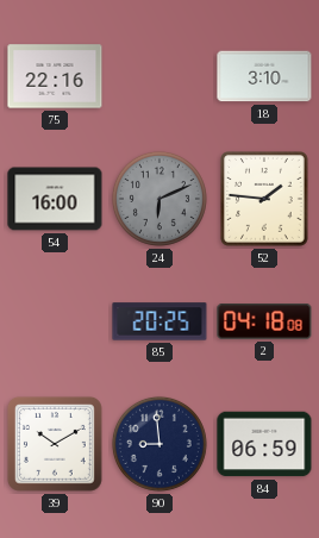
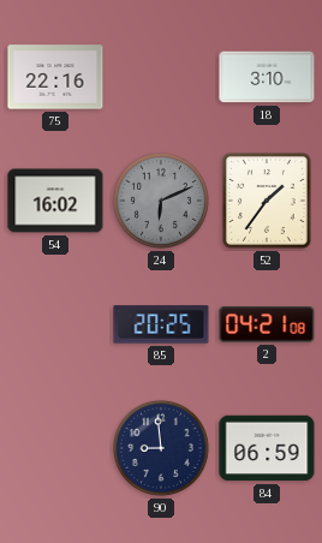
54: 16:00 -> 16:02 (55, 201)
52: 1:46 -> 1:36 (268, 202)
2: 04:18 -> 04:21 (267, 324)
39: 10:10 -> none (55, 444)
